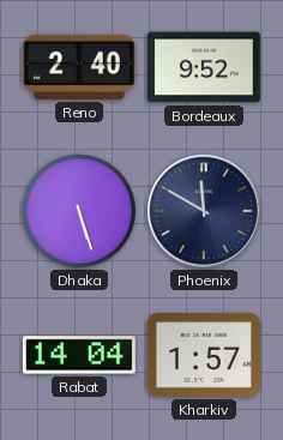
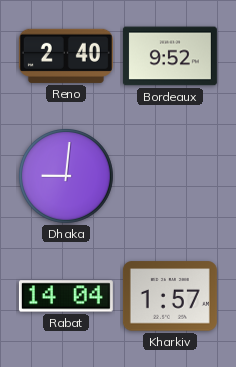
Dhaka: 5:27 -> 9:01 (67, 177)
Phoenix: 11:50 -> none (204, 211)
